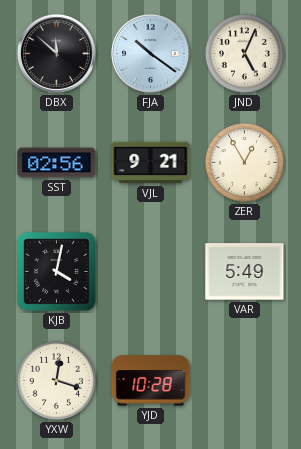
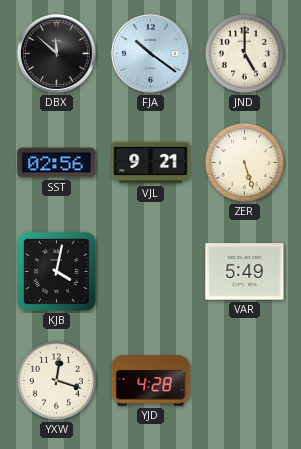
JND: 5:04 -> 5:00 (244, 53)
ZER: 12:55 -> 5:27 (244, 162)
YJD: 10:28 -> 4:28 (151, 381)
